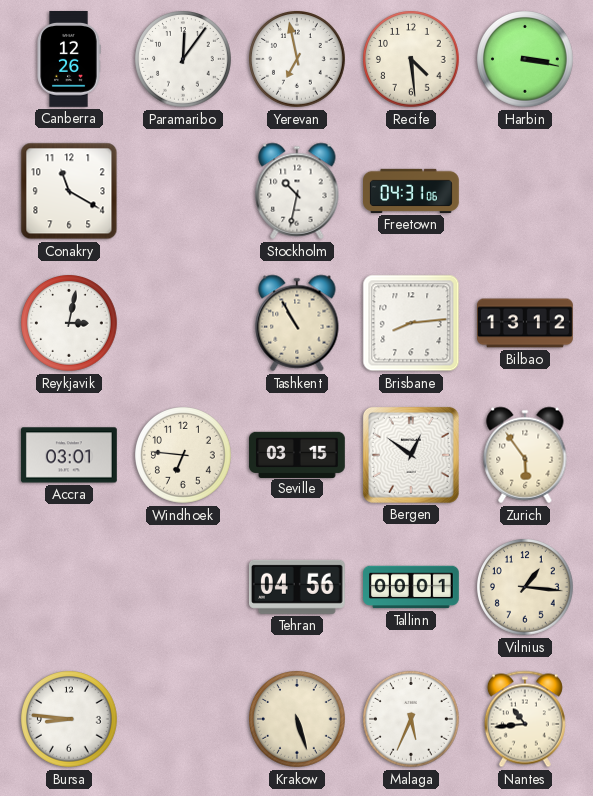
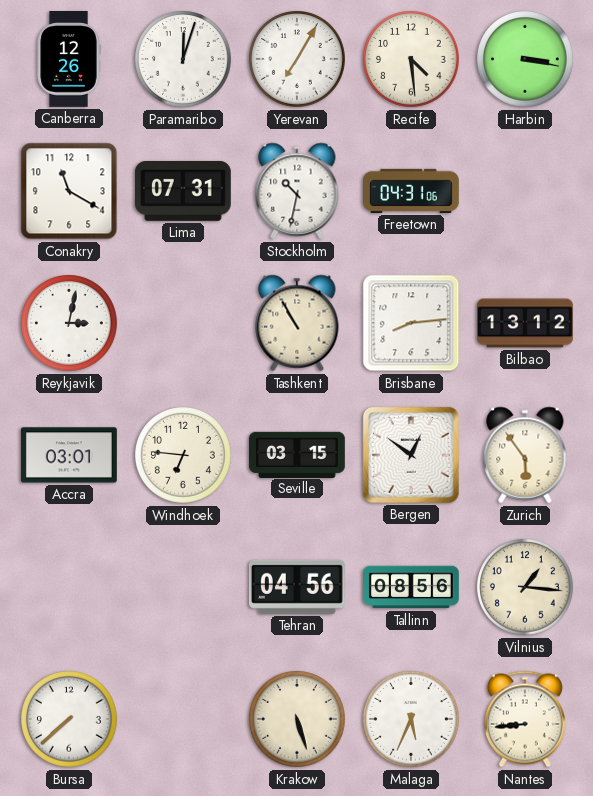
Paramaribo: 12:06 -> 12:03 (184, 60)
Yerevan: 6:58 -> 7:05 (298, 60)
Lima: none -> 07:31 (183, 191)
Tallinn: 00:01 -> 08:56 (412, 587)
Bursa: 8:46 -> 7:38 (70, 720)
Nantes: 10:44 -> 8:44 (525, 719)
